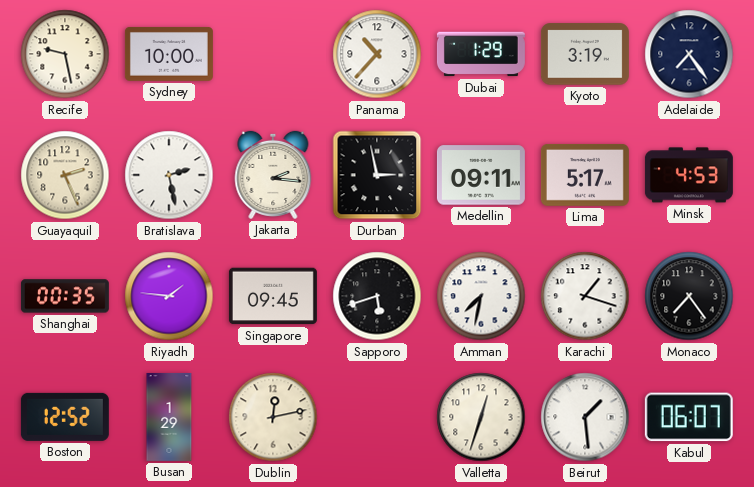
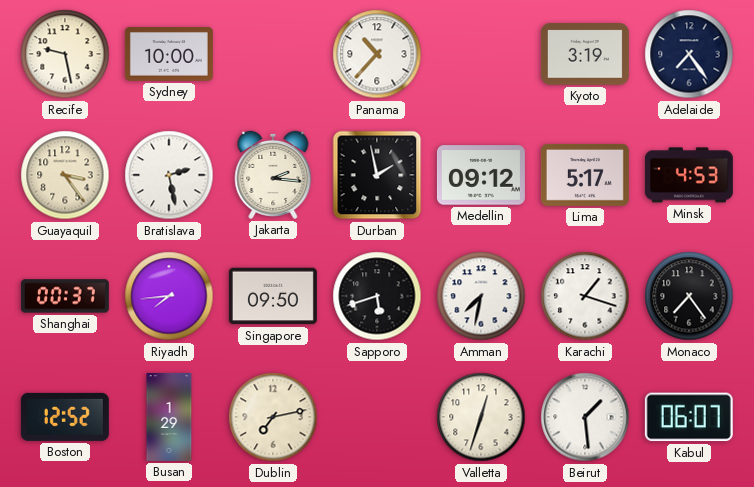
Dubai: 1:29 -> none (481, 54)
Guayaquil: 2:26 -> 3:24 (65, 175)
Durban: 2:58 -> 1:58 (377, 175)
Medellin: 09:11 -> 09:12 (481, 175)
Shanghai: 00:35 -> 00:37 (65, 296)
Riyadh: 1:46 -> 7:44 (169, 296)
Singapore: 09:45 -> 09:50 (273, 296)
Dublin: 12:13 -> 7:13 (273, 417)
